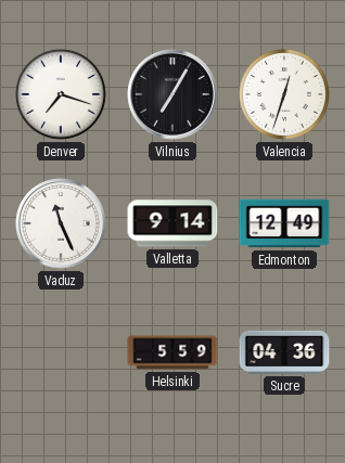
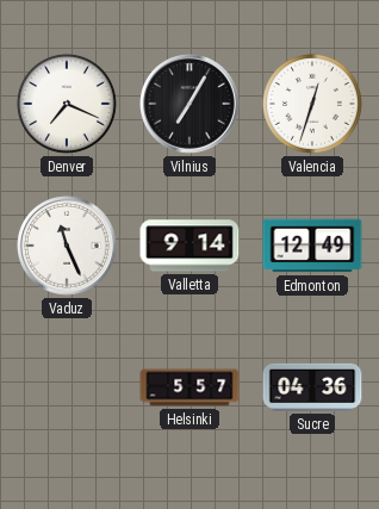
Denver: 7:18 -> 7:19 (67, 104)
Helsinki: 5:59 -> 5:57 (189, 387)
